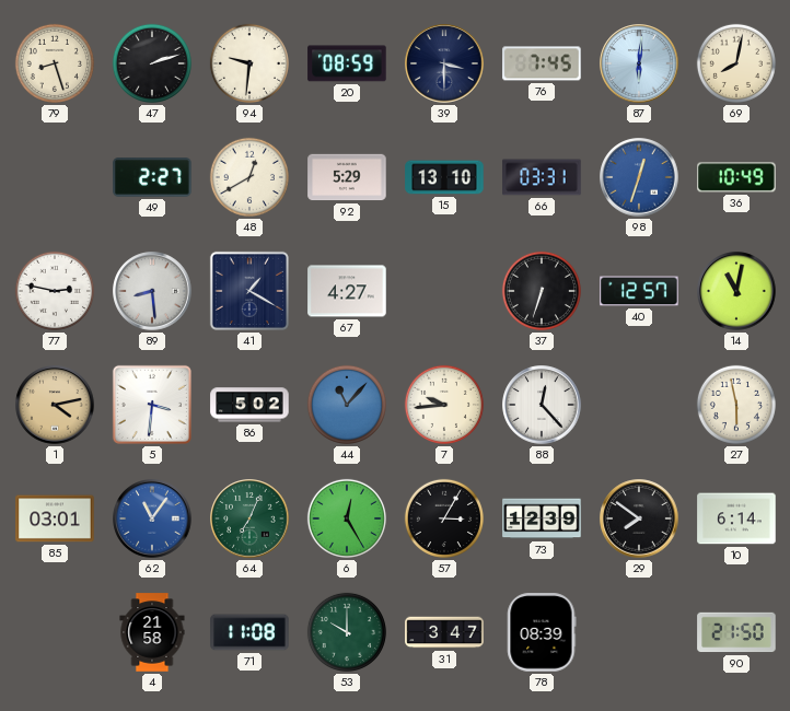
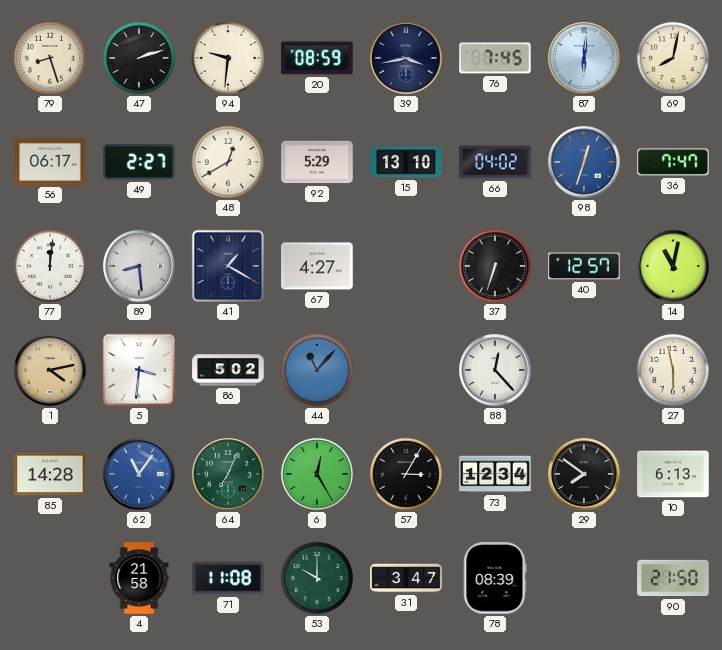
39: 3:30 -> 3:43 (406, 58)
56: none -> 06:17 (50, 161)
66: 03:31 -> 04:02 (495, 162)
36: 10:49 -> 7:47 (673, 162)
77: 2:47 -> 12:01 (50, 266)
7: 9:44 -> none (444, 405)
85: 03:01 -> 14:28 (50, 474)
73: 12:39 -> 12:34 (495, 474)
10: 6:14 -> 6:13 (673, 474)
